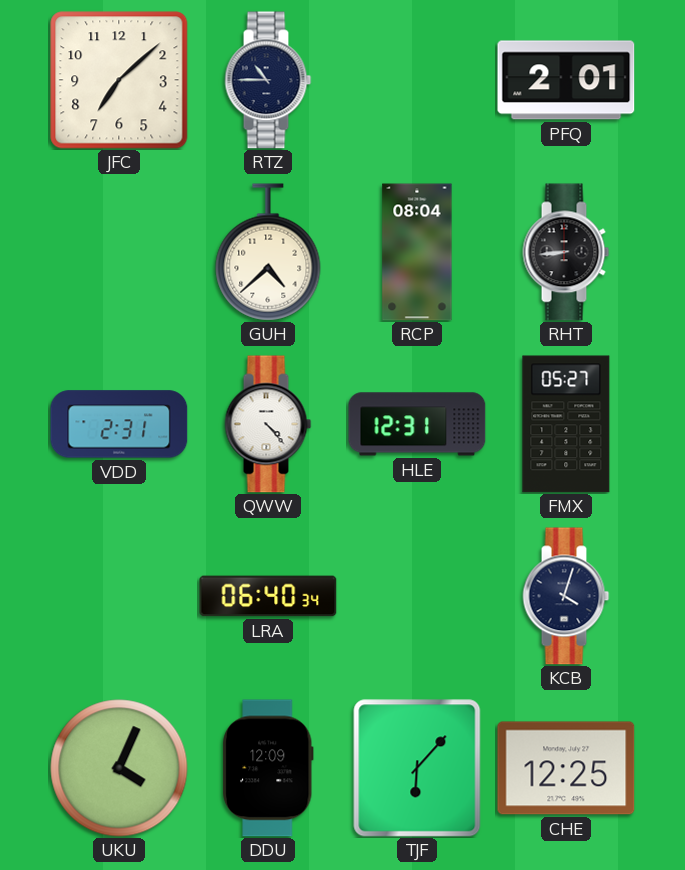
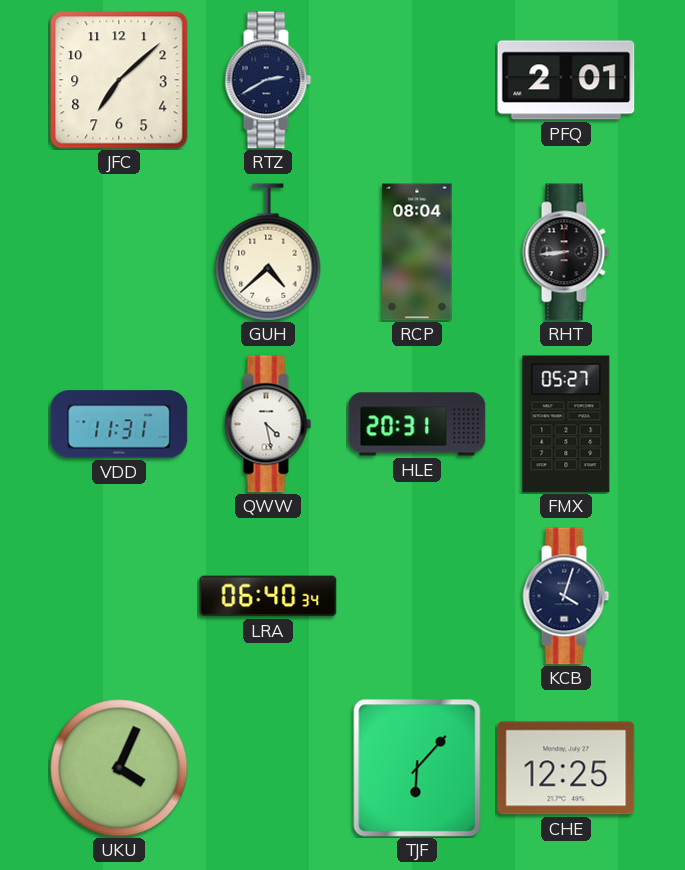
RTZ: 10:45 -> 2:40 (268, 80)
VDD: 2:31 -> 11:31 (119, 424)
QWW: 4:23 -> 4:28 (268, 424)
HLE: 12:31 -> 20:31 (417, 424)
DDU: 12:09 -> none (268, 768)
